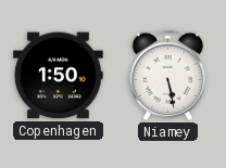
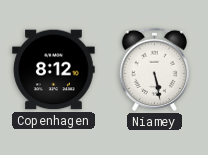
Copenhagen: 1:50 -> 8:12 (54, 70)
